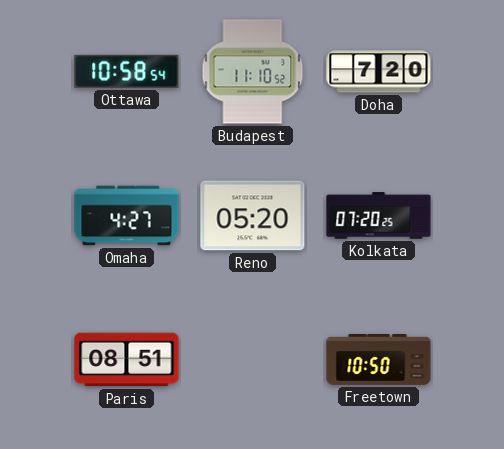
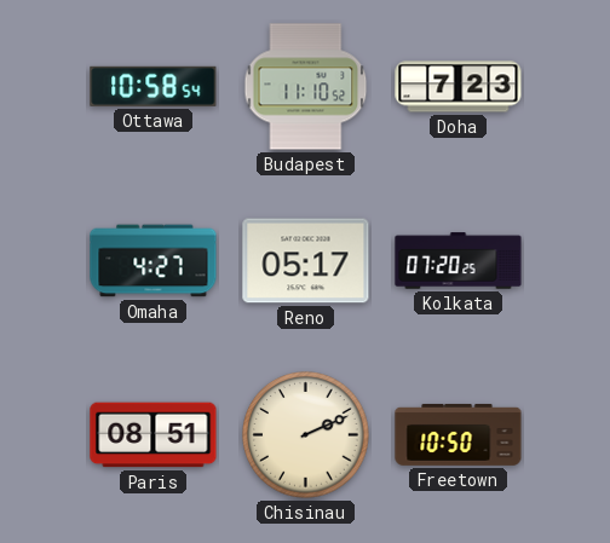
Doha: 7:20 -> 7:23 (459, 87)
Reno: 05:20 -> 05:17 (306, 261)
Chisinau: none -> 2:11 (306, 435)
